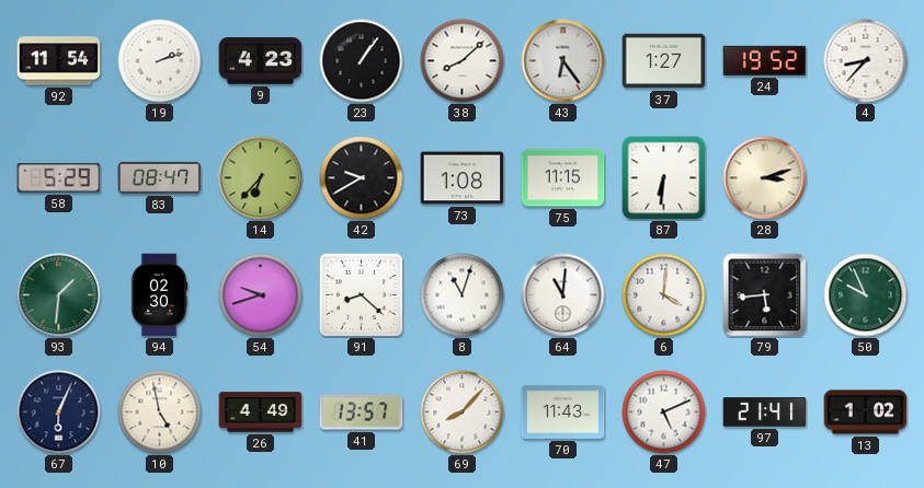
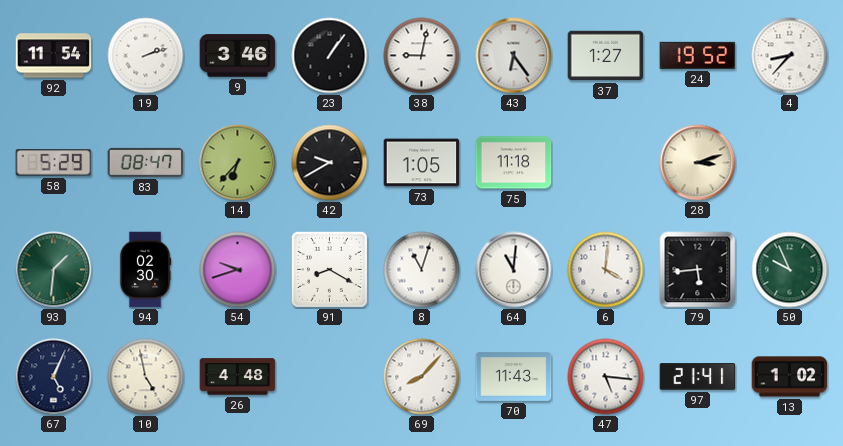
9: 4:23 -> 3:46 (238, 56)
38: 8:08 -> 9:02 (422, 56)
73: 1:08 -> 1:05 (422, 163)
75: 11:15 -> 11:18 (514, 163)
87: 6:31 -> none (664, 178)
91: 8:22 -> 8:20 (329, 269)
67: 6:04 -> 5:04 (54, 377)
26: 4:49 -> 4:48 (238, 377)
41: 13:57 -> none (362, 413)
47: 5:11 -> 5:16 (606, 377)
